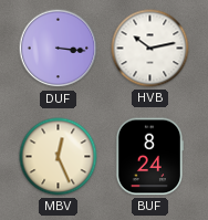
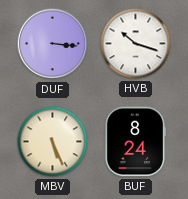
HVB: 10:13 -> 10:18 (136, 44)
MBV: 12:26 -> 5:26 (53, 142)
